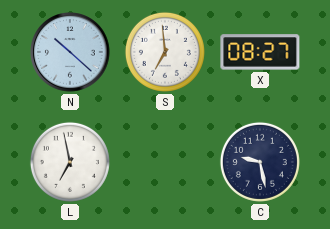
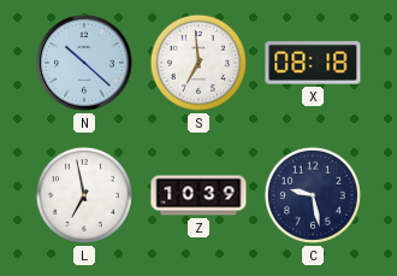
X: 08:27 -> 08:18 (313, 63)
Z: none -> 10:39 (198, 195)
